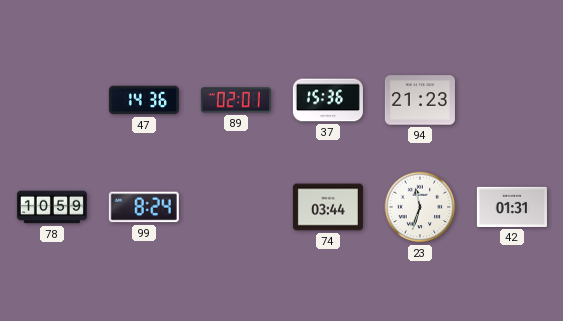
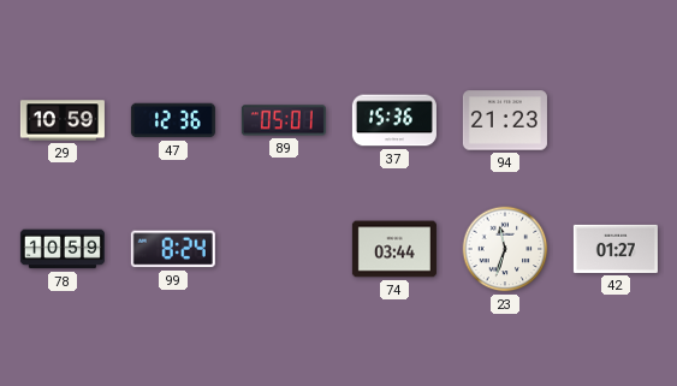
29: none -> 10:59 (63, 120)
47: 14:36 -> 12:36 (173, 120)
89: 02:01 -> 05:01 (284, 120)
42: 01:31 -> 01:27 (616, 249)
